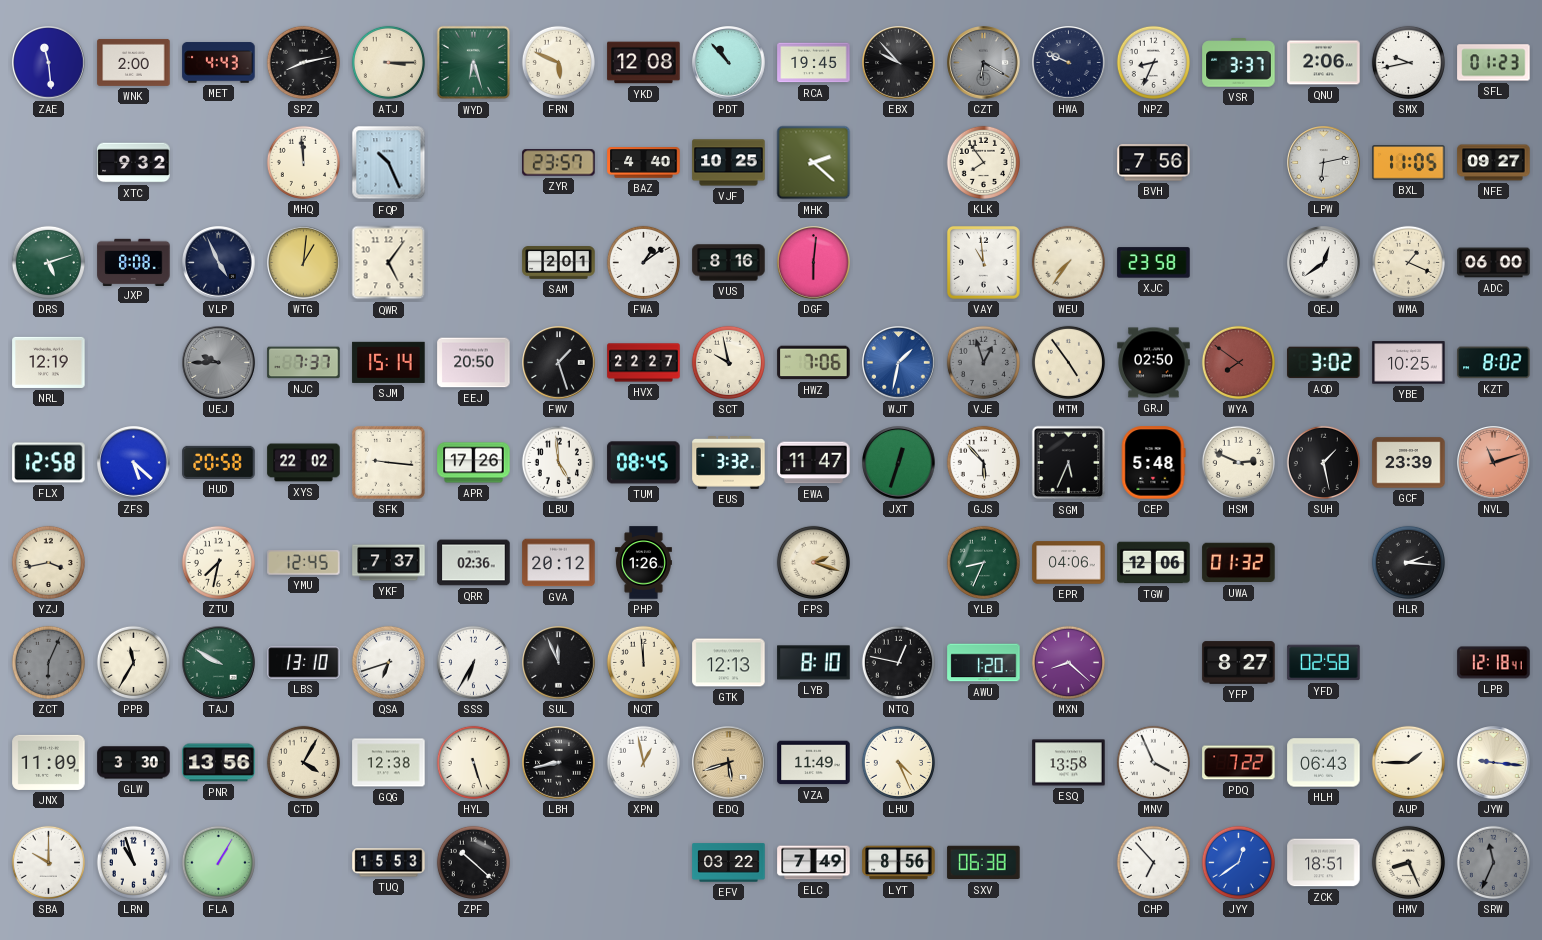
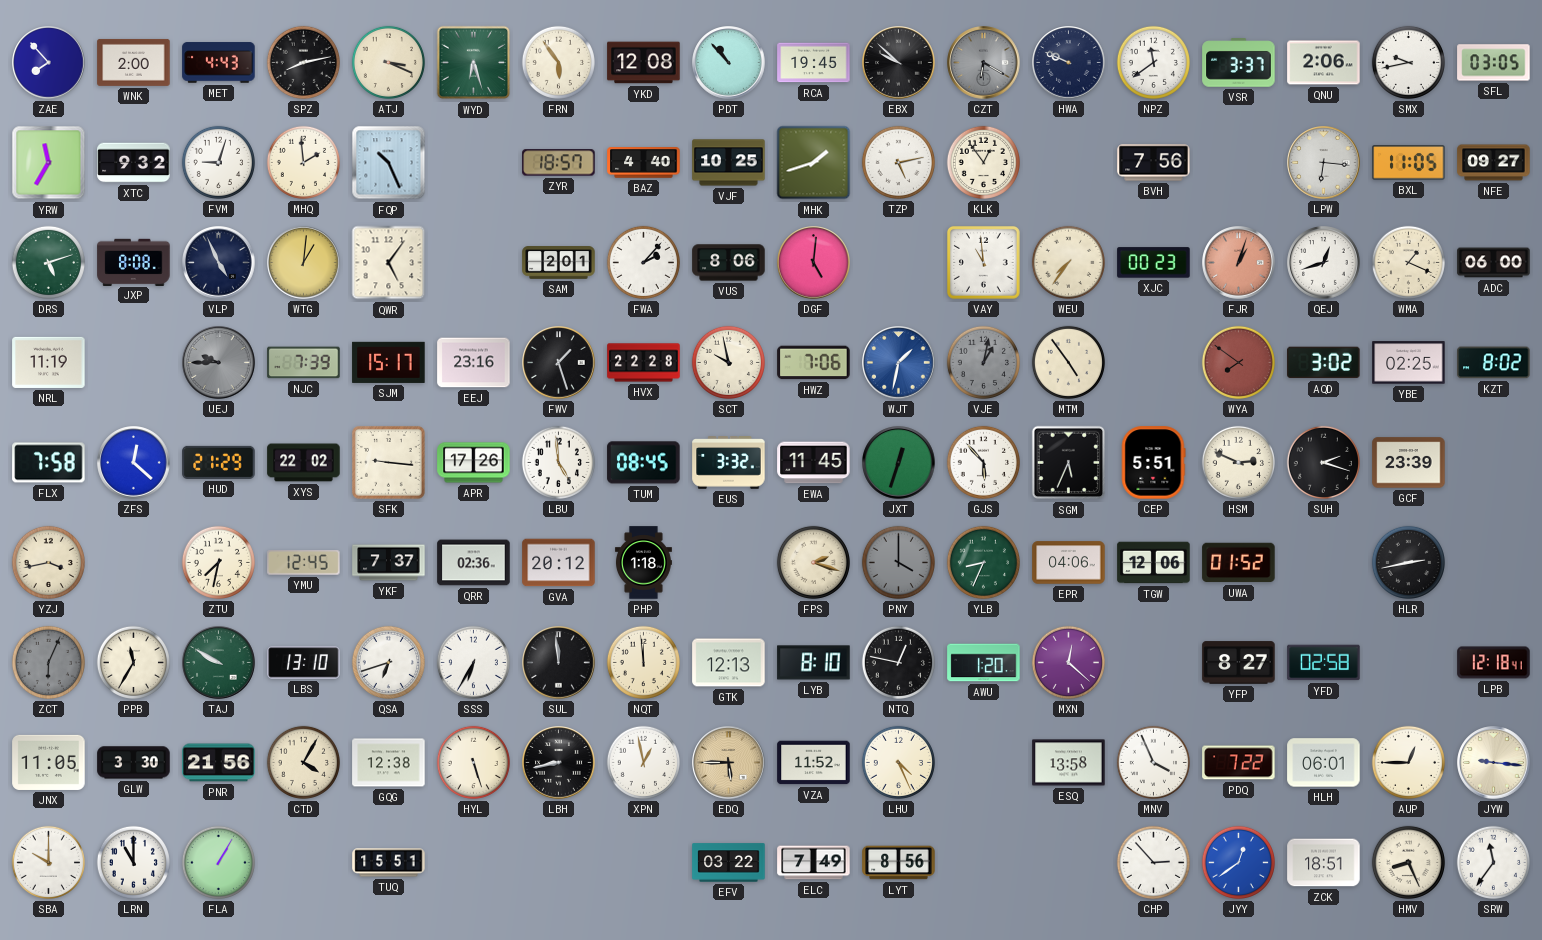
ZAE: 11:29 -> 7:53 (49, 63)
ATJ: 3:15 -> 3:19 (388, 62)
FRN: 5:49 -> 5:54 (558, 62)
EBX: 9:53 -> 9:52 (899, 63)
NPZ: 8:34 -> 11:39 (1153, 62)
SFL: 01:23 -> 03:05 (1494, 63)
YRW: none -> 11:35 (49, 163)
FVM: none -> 9:03 (218, 162)
MHQ: 11:59 -> 1:59 (303, 162)
ZYR: 23:57 -> 18:57 (559, 163)
MHK: 2:22 -> 1:42 (814, 163)
TZP: none -> 5:13 (898, 162)
KLK: 7:54 -> 12:54 (983, 162)
LPW: 6:13 -> 6:16 (1324, 163)
FWA: 1:09 -> 2:07 (643, 262)
VUS: 8:16 -> 8:06 (729, 263)
DGF: 6:01 -> 5:01 (814, 263)
XJC: 23:58 -> 00:23 (1154, 263)
FJR: none -> 1:03 (1239, 263)
QEJ: 12:39 -> 12:42 (1324, 263)
NRL: 12:19 -> 11:19 (49, 362)
NJC: 7:37 -> 7:39 (304, 363)
SJM: 15:14 -> 15:17 (389, 362)
EEJ: 20:50 -> 23:16 (474, 363)
HVX: 22:27 -> 22:28 (644, 363)
VJE: 12:57 -> 1:02 (983, 362)
GRJ: 02:50 -> none (1154, 363)
YBE: 10:25 -> 02:25 (1409, 363)
FLX: 12:58 -> 7:58 (49, 463)
ZFS: 5:22 -> 12:22 (134, 463)
HUD: 20:58 -> 21:29 (219, 462)
EWA: 11:47 -> 11:45 (814, 463)
CEP: 5:48 -> 5:51 (1153, 463)
SUH: 1:28 -> 2:18 (1323, 462)
NVL: 11:12 -> none (1494, 463)
PHP: 1:26 -> 1:18 (643, 563)
PNY: none -> 4:00 (898, 562)
UWA: 01:32 -> 01:52 (1239, 563)
HLR: 2:16 -> 2:43 (1408, 562)
SUL: 11:56 -> 11:59 (559, 663)
MXN: 8:22 -> 12:22 (1068, 662)
JNX: 11:09 -> 11:05 (49, 762)
PNR: 13:56 -> 21:56 (219, 763)
EDQ: 5:42 -> 5:45 (729, 763)
VZA: 11:49 -> 11:52 (814, 763)
HLH: 06:43 -> 06:01 (1324, 763)
AUP: 1:45 -> 12:45 (1408, 762)
LRN: 10:57 -> 11:00 (133, 862)
TUQ: 15:53 -> 15:51 (389, 863)
ZPF: 10:22 -> none (473, 862)
SXV: 06:38 -> none (984, 863)
CHP: 6:53 -> 2:53 (1153, 862)
SRW: 11:34 -> 11:36 (1493, 862)
SRW dial: grey -> white (1493, 862)
